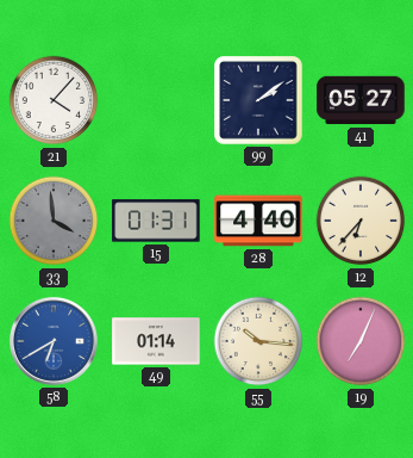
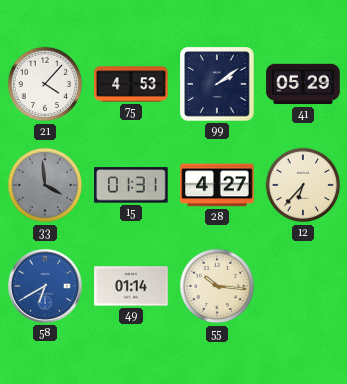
75: none -> 4:53 (131, 84)
41: 05:27 -> 05:29 (303, 84)
28: 4:40 -> 4:27 (217, 185)
19: 7:04 -> none (361, 341)
